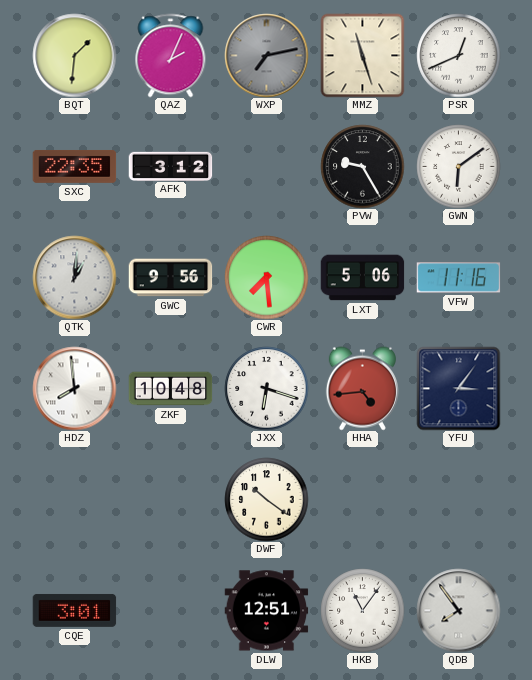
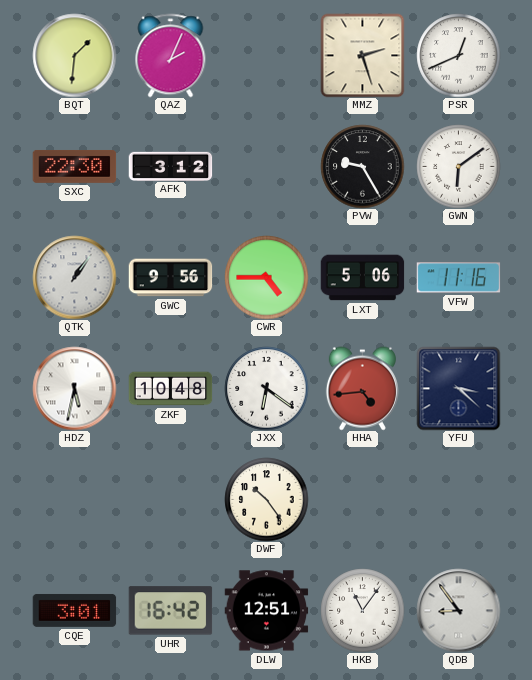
WXP: 7:13 -> none (266, 55)
MMZ: 11:27 -> 2:27 (362, 55)
SXC: 22:35 -> 22:30 (74, 166)
QTK: 1:01 -> 1:06 (74, 277)
CWR: 7:29 -> 4:45 (266, 277)
HDZ: 7:59 -> 5:32 (74, 388)
JXX: 6:18 -> 6:21 (266, 388)
YFU: 3:06 -> 3:22 (458, 388)
DWF: 10:21 -> 10:24 (266, 499)
UHR: none -> 16:42 (170, 611)
QDB: 7:54 -> 8:54 (458, 610)
